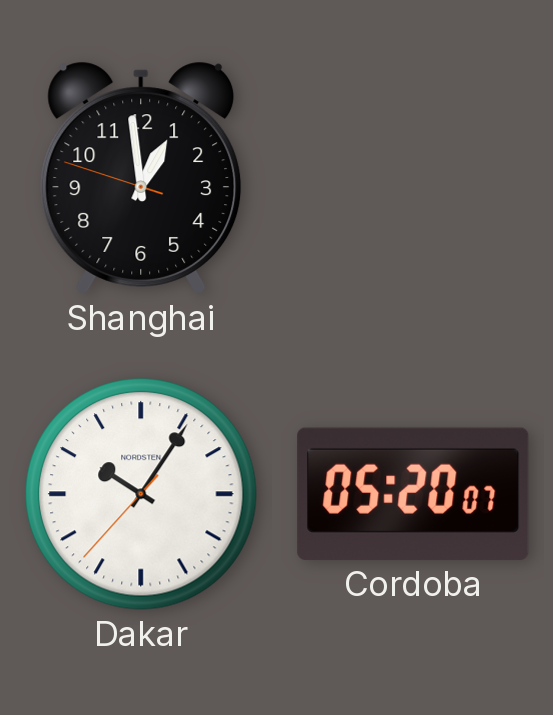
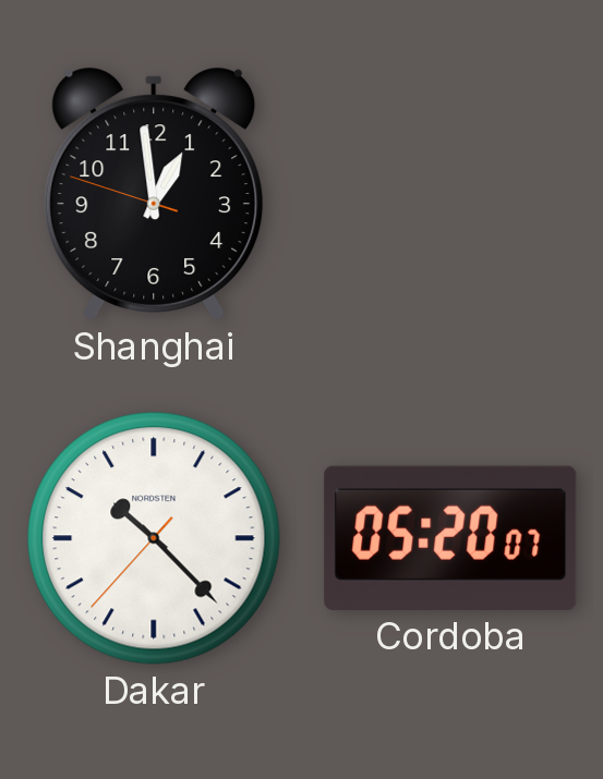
Dakar: 10:05 -> 10:22 (154, 538)
